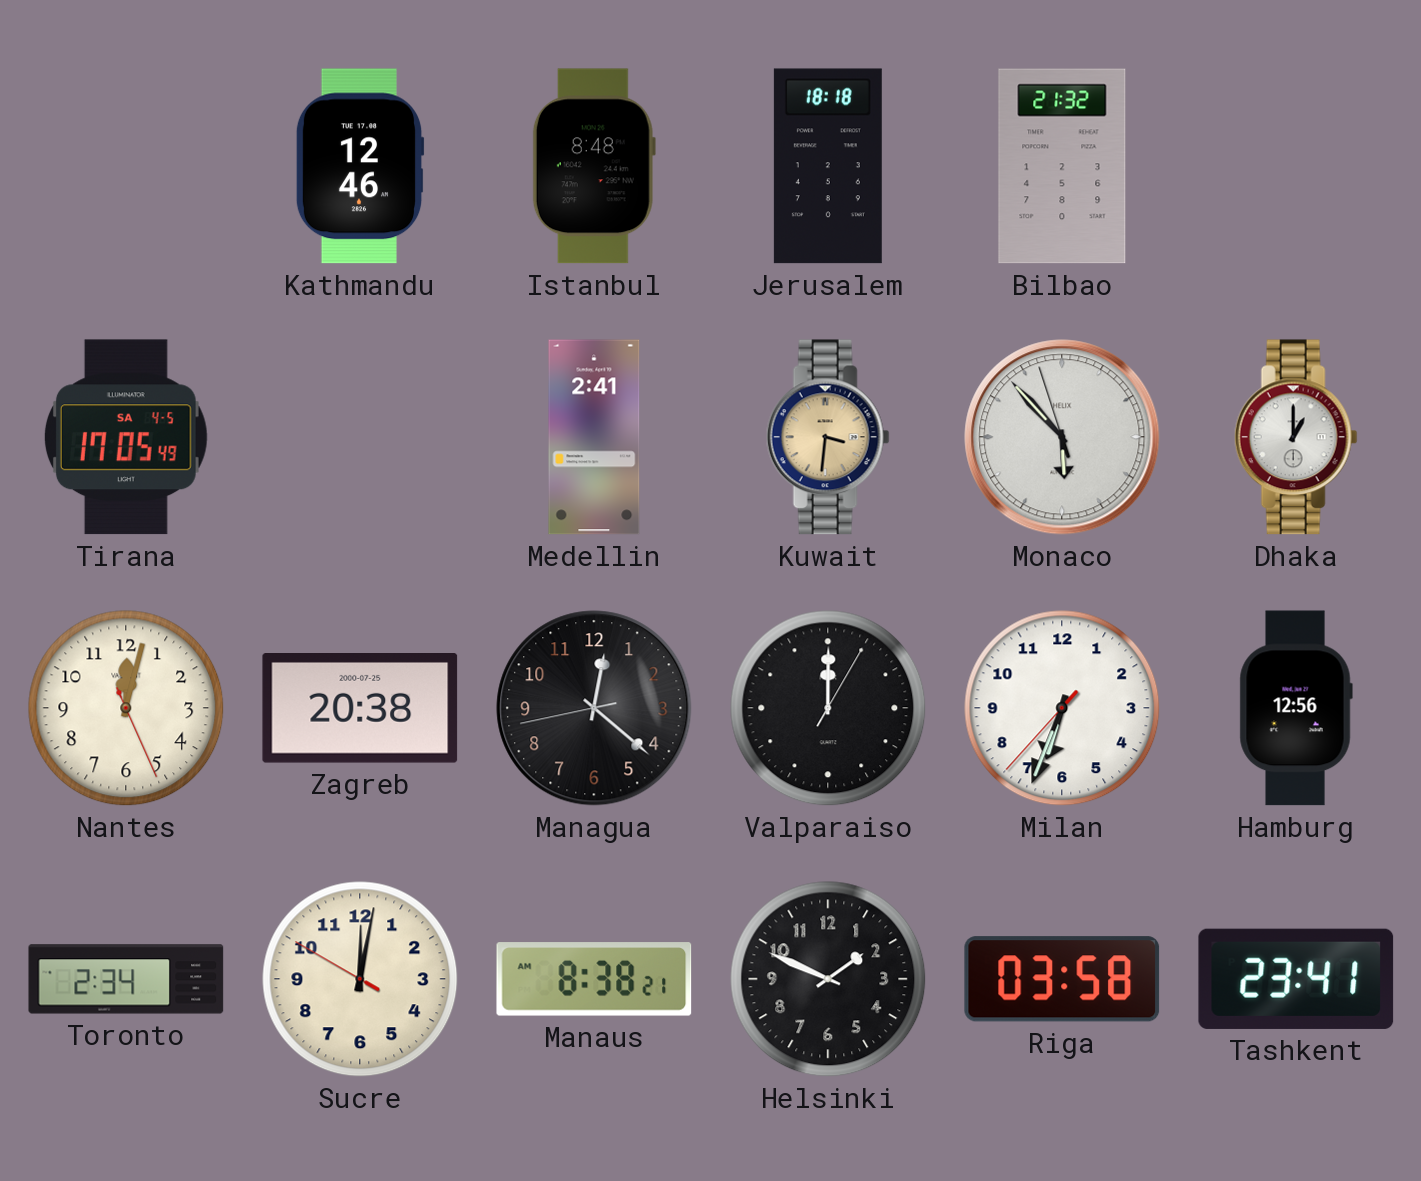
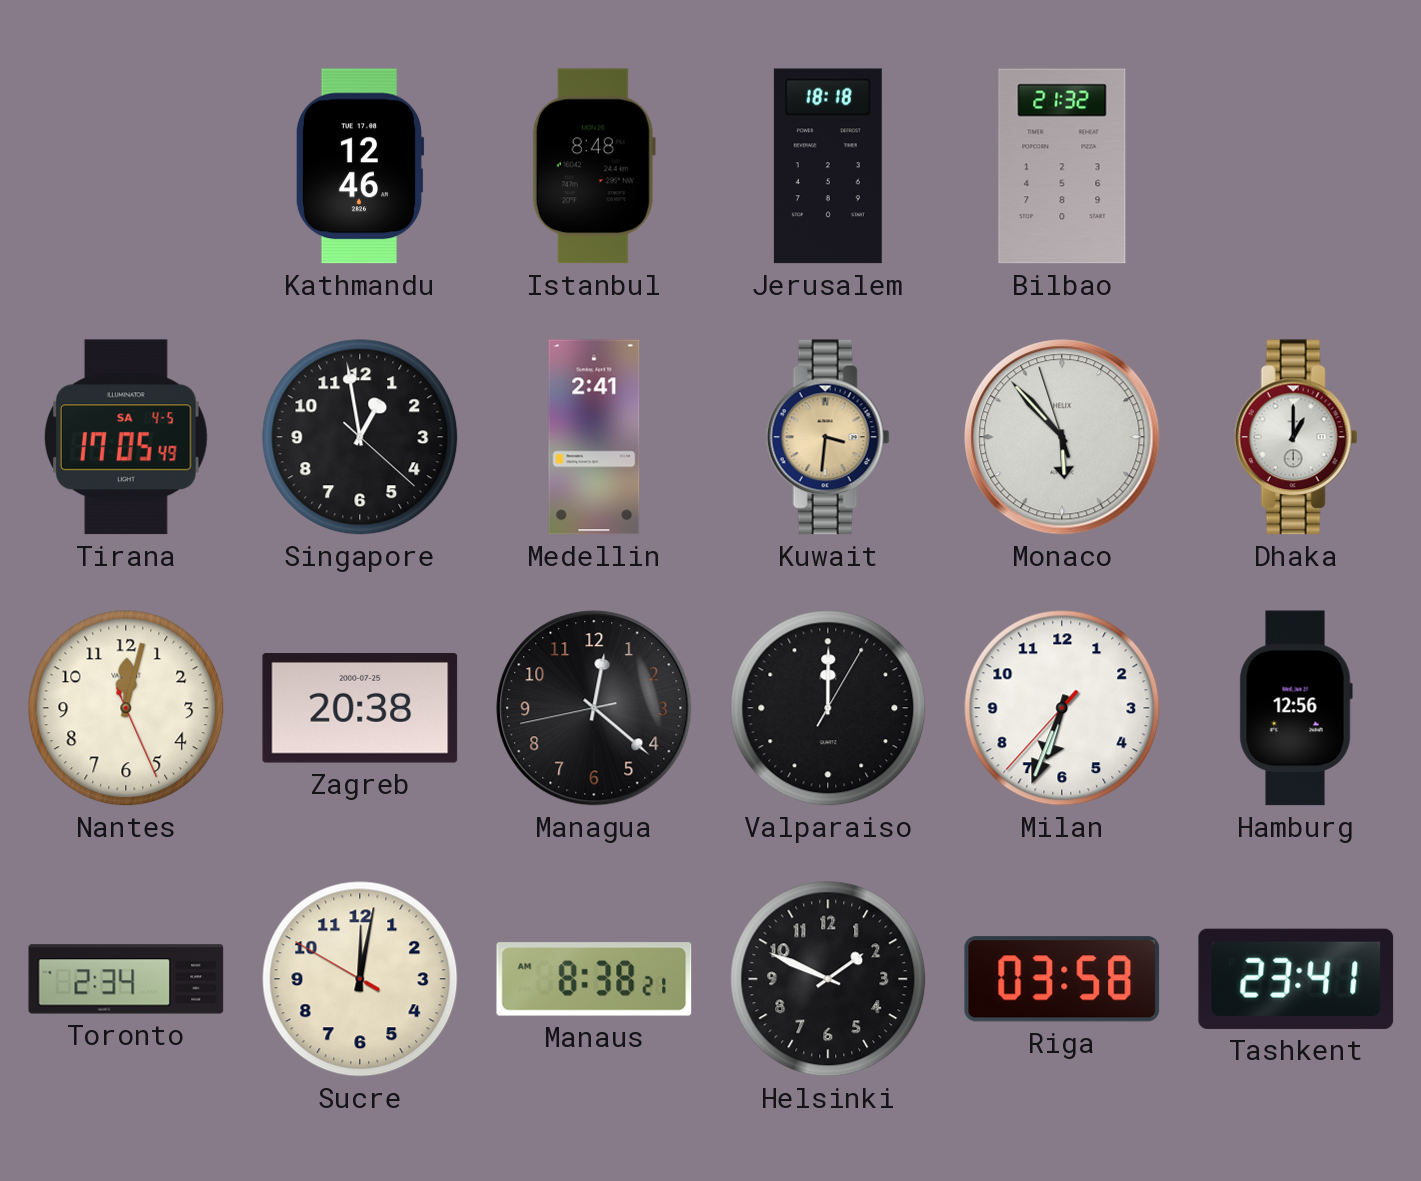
Singapore: none -> 12:58 (360, 437)
